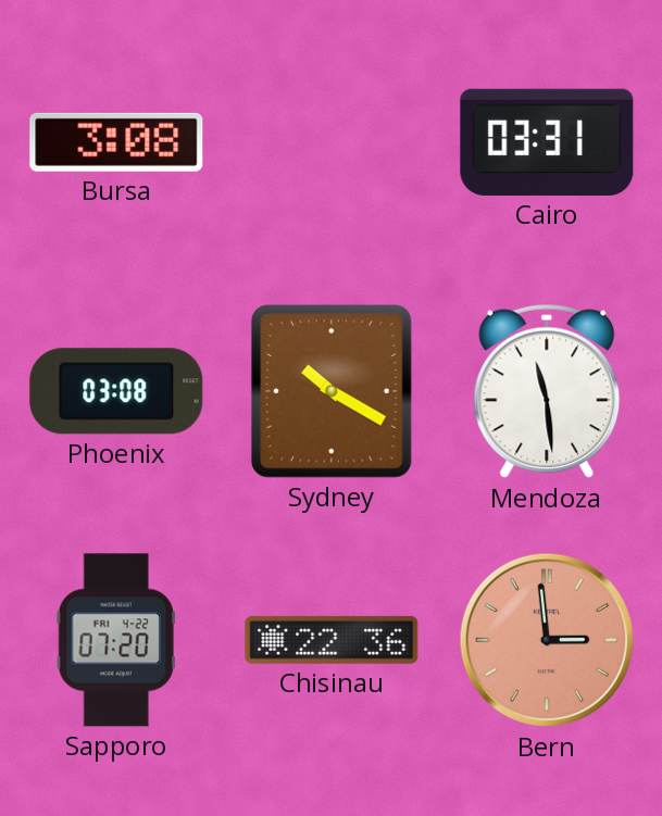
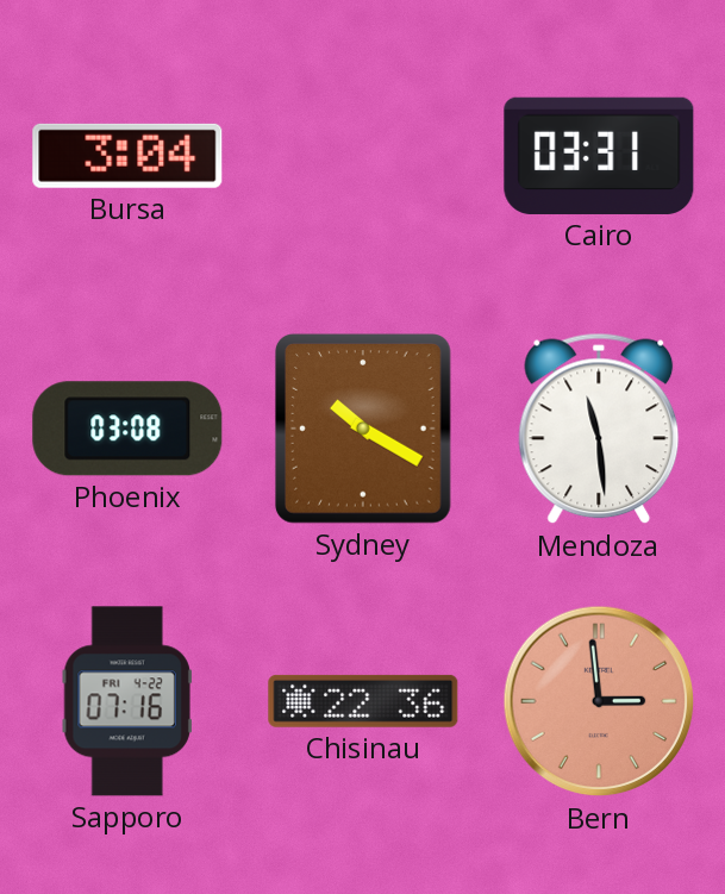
Bursa: 3:08 -> 3:04 (127, 156)
Sapporo: 07:20 -> 07:16 (127, 701)
